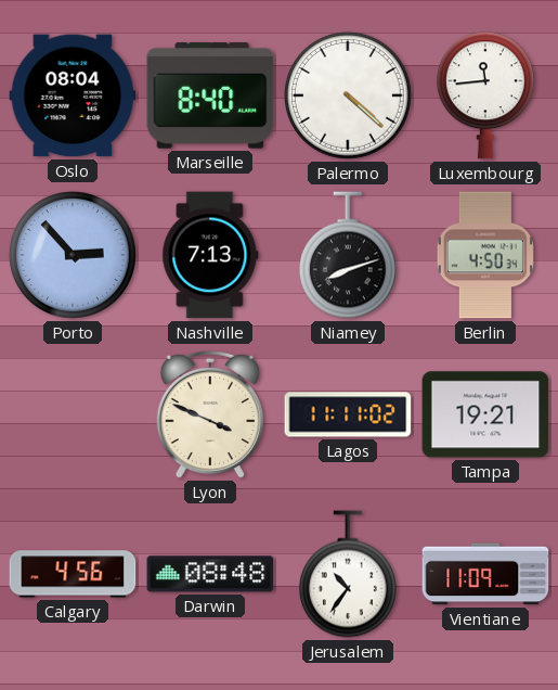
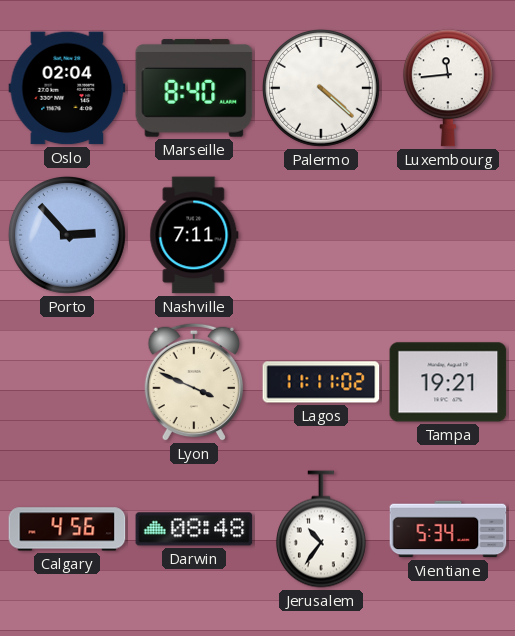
Oslo: 08:04 -> 02:04 (67, 88)
Nashville: 7:13 -> 7:11 (194, 235)
Niamey: 8:12 -> none (348, 255)
Berlin: 4:50 -> none (485, 255)
Vientiane: 11:09 -> 5:34 (448, 529)
